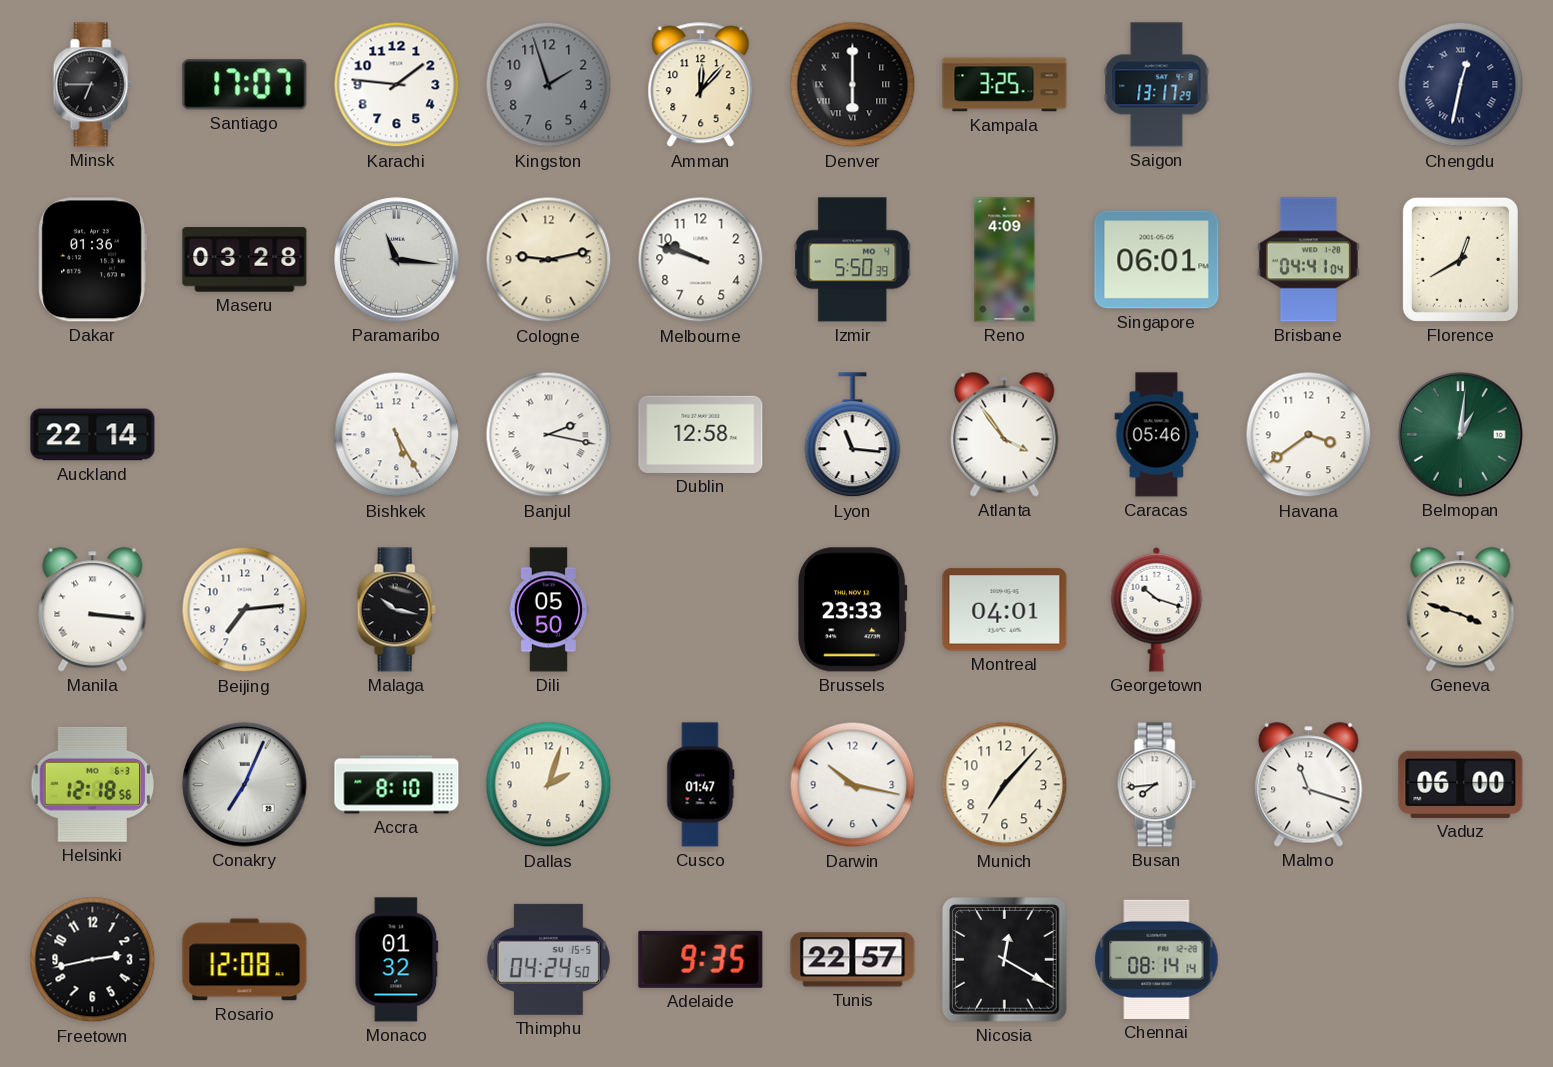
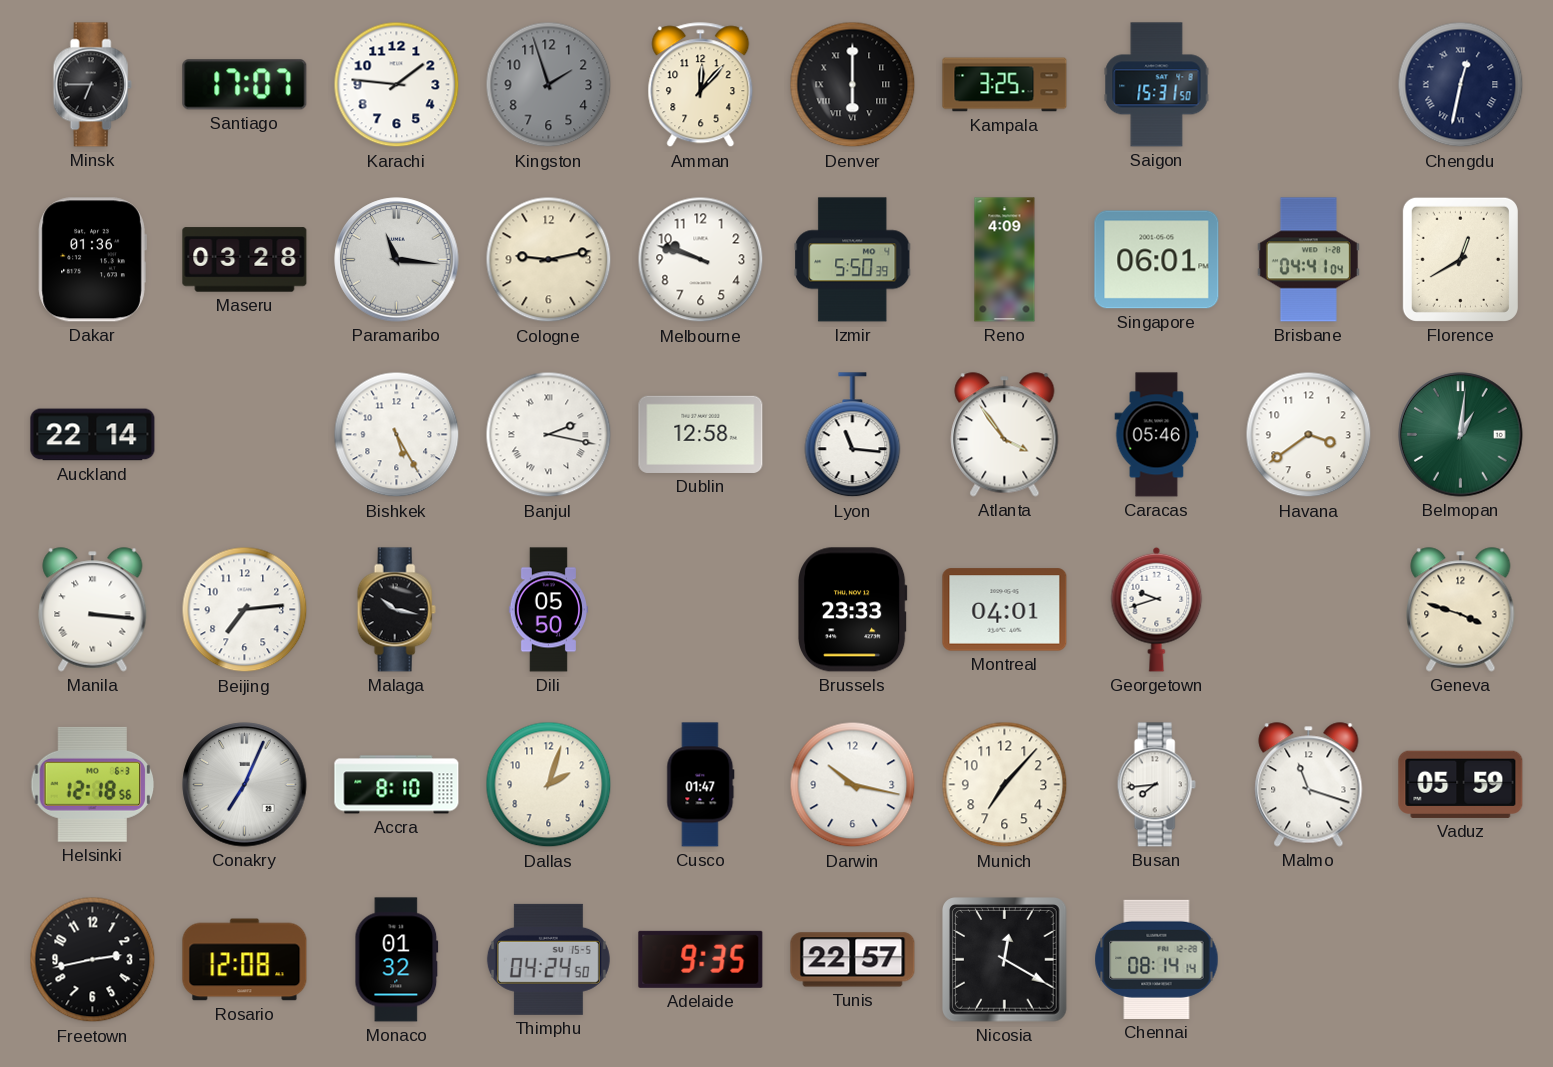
Saigon: 13:17 -> 15:31 (1157, 85)
Georgetown: 10:18 -> 9:42 (1157, 609)
Vaduz: 06:00 -> 05:59 (1461, 784)
